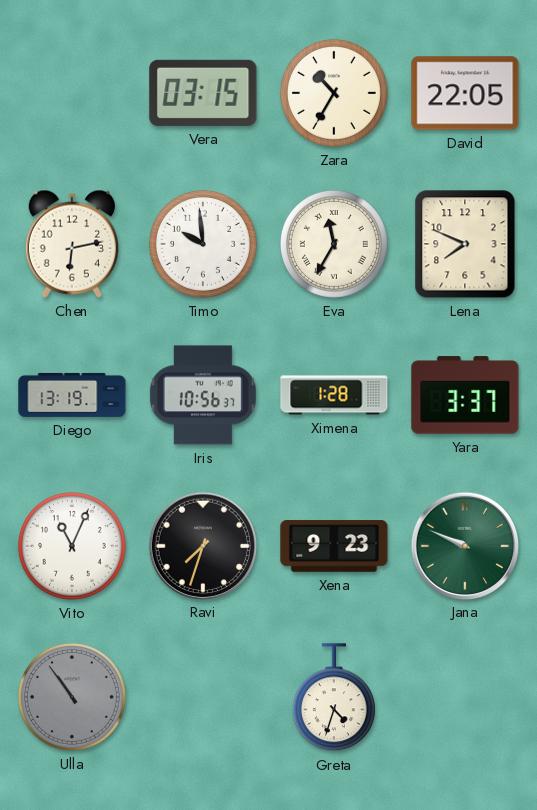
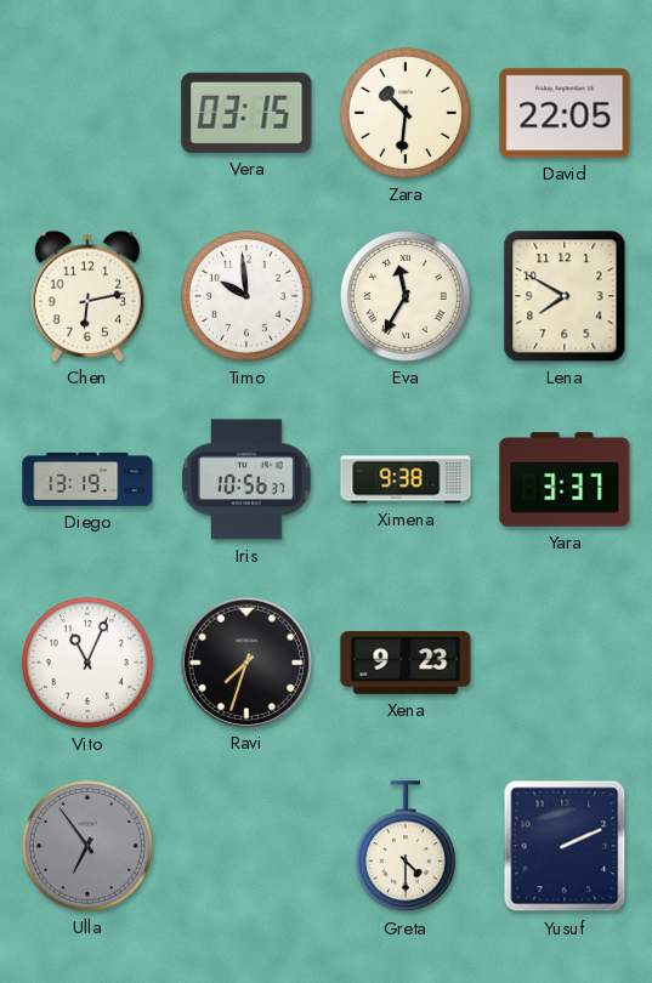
Zara: 10:35 -> 10:31 (406, 113)
Lena: 7:49 -> 7:50 (565, 296)
Ximena: 1:28 -> 9:38 (406, 479)
Jana: 9:49 -> none (464, 545)
Ulla: 10:54 -> 6:54 (87, 846)
Greta: 4:33 -> 4:30 (406, 847)
Yusuf: none -> 2:11 (565, 846)
